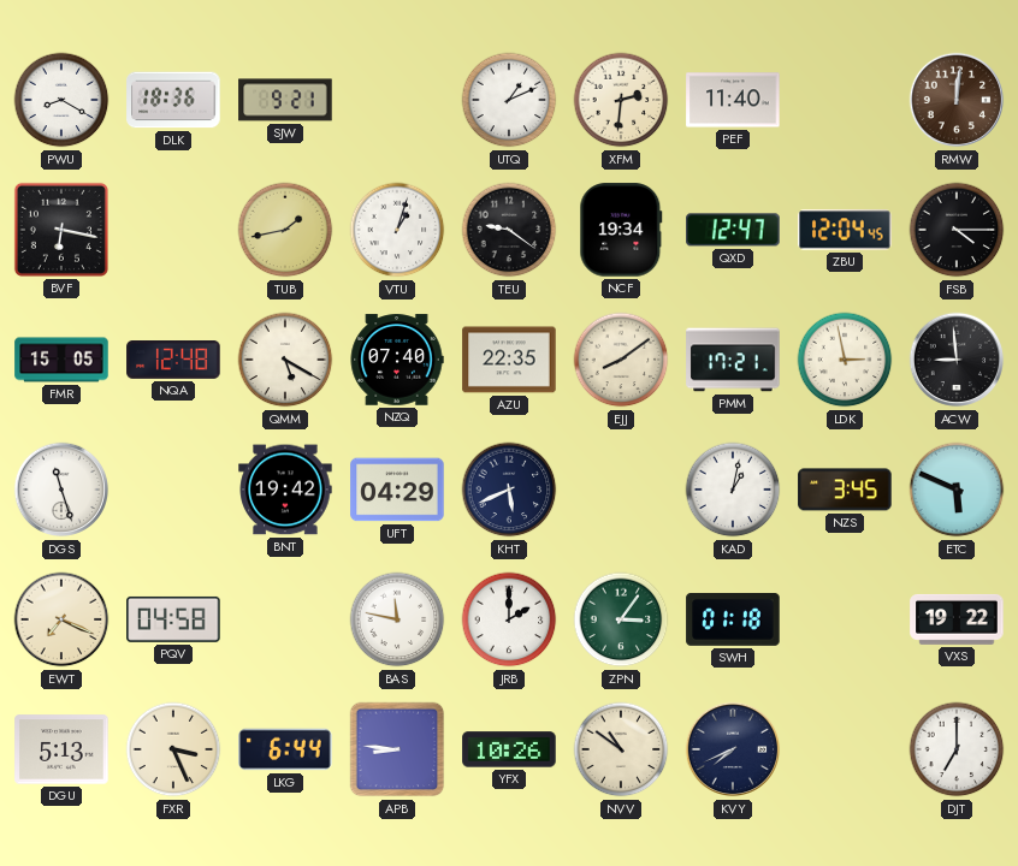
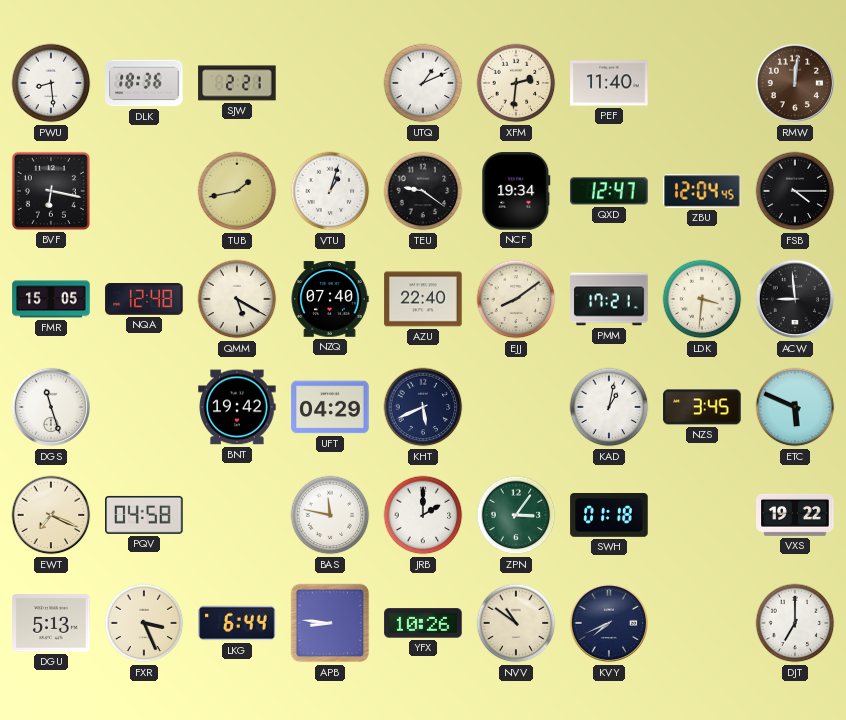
PWU: 8:20 -> 8:29 (51, 83)
SJW: 9:21 -> 2:21 (237, 83)
AZU: 22:35 -> 22:40 (423, 299)
LDK: 2:58 -> 3:31 (702, 299)
